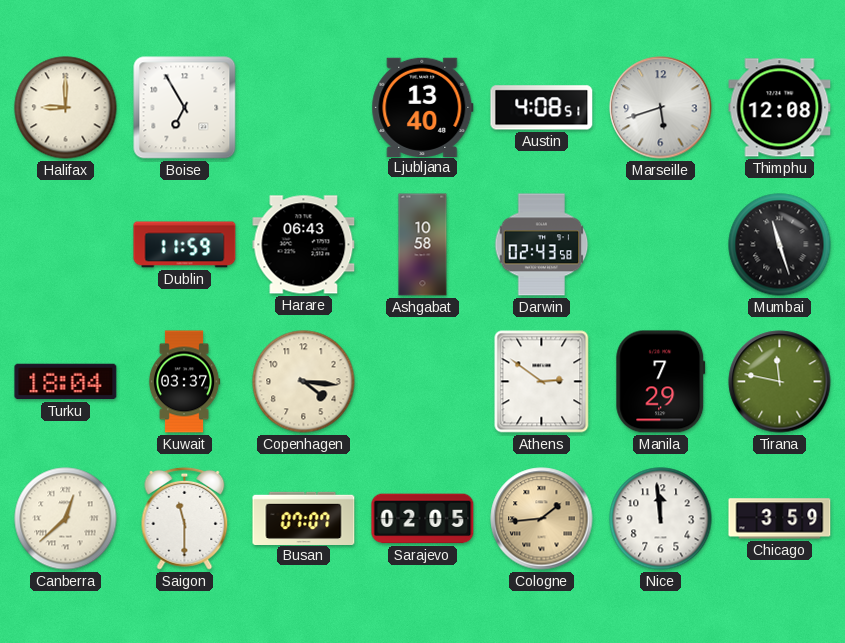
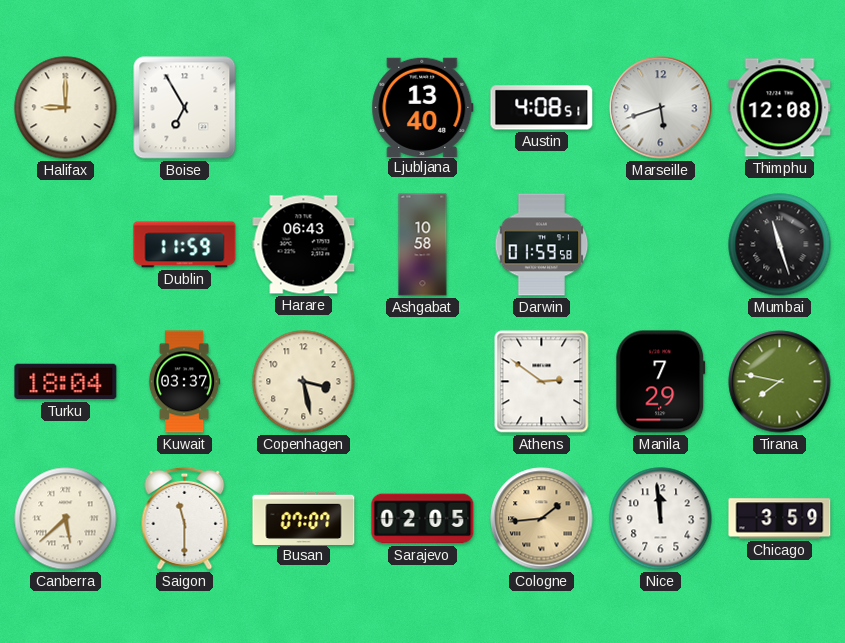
Darwin: 02:43 -> 01:59 (542, 245)
Copenhagen: 4:16 -> 3:28 (304, 382)
Tirana: 11:47 -> 7:47 (780, 382)
Canberra: 12:38 -> 5:38 (66, 519)
